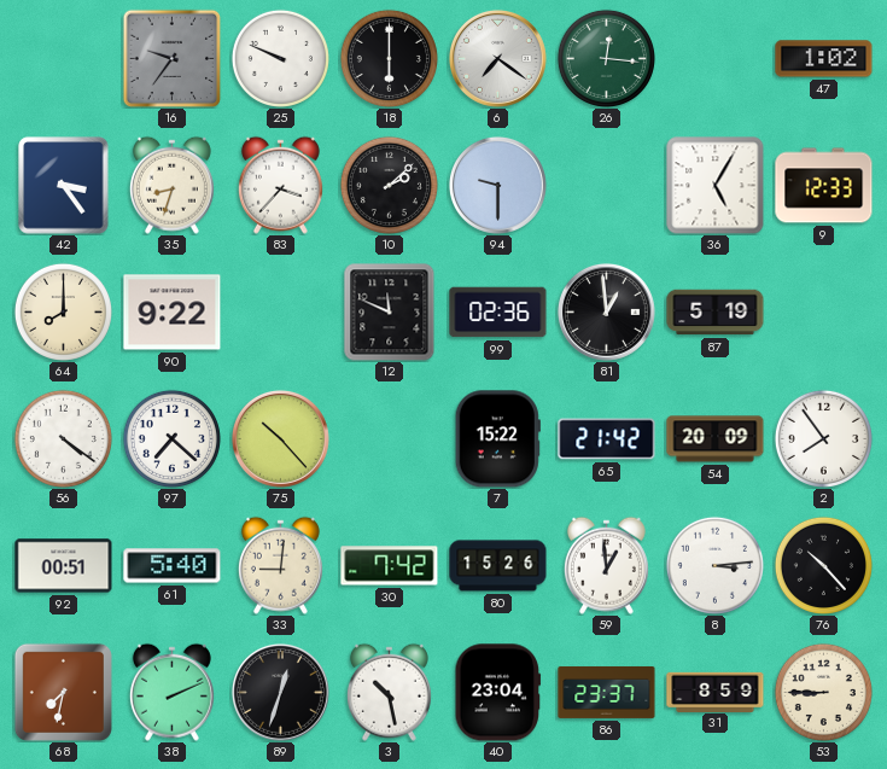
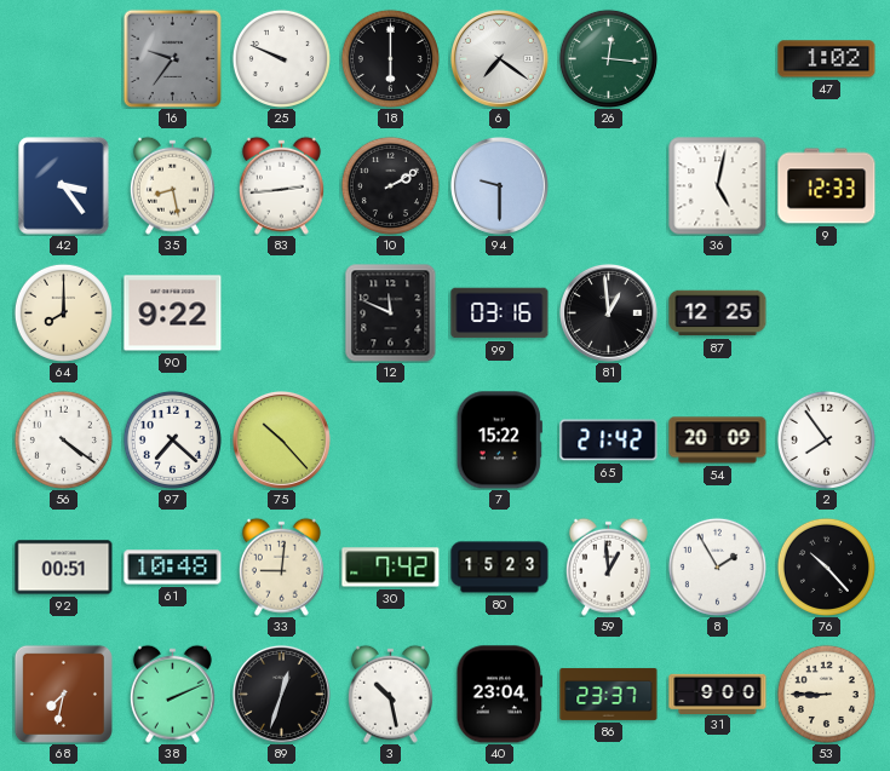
35: 8:33 -> 8:28 (172, 185)
83: 3:37 -> 2:44 (281, 185)
10: 2:08 -> 2:10 (390, 185)
36: 5:05 -> 5:02 (718, 186)
99: 02:36 -> 03:16 (500, 313)
87: 5:19 -> 12:25 (718, 313)
61: 5:40 -> 10:48 (173, 568)
80: 15:26 -> 15:23 (500, 568)
8: 3:14 -> 1:55 (717, 566)
31: 8:59 -> 9:00 (718, 694)
